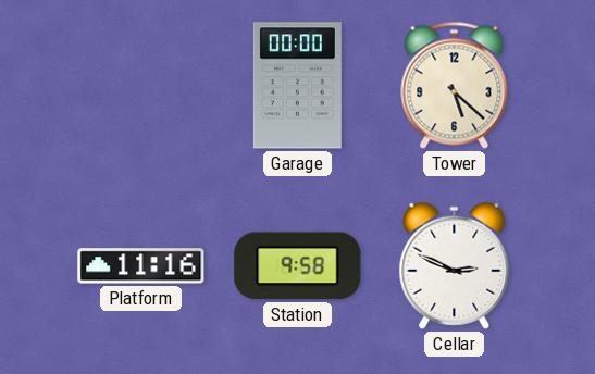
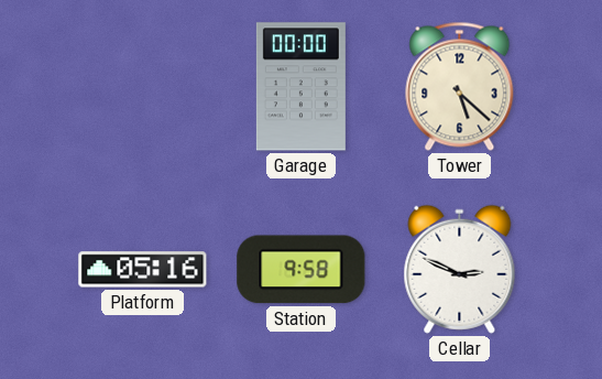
Platform: 11:16 -> 05:16 (143, 270)
